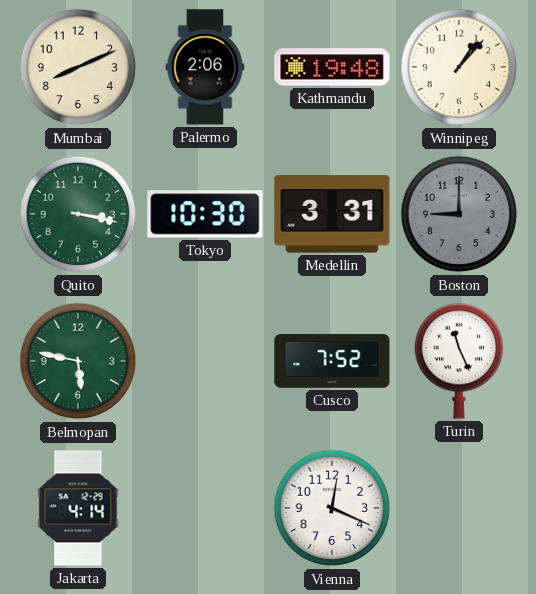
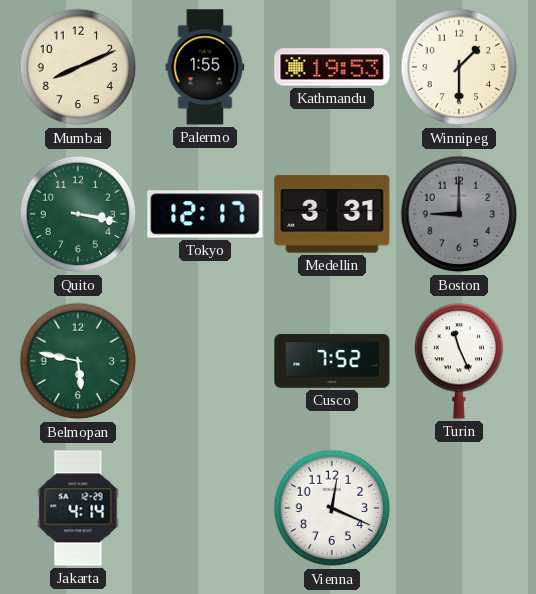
Palermo: 2:06 -> 1:55 (205, 67)
Kathmandu: 19:48 -> 19:53 (332, 67)
Winnipeg: 1:07 -> 1:30 (459, 67)
Tokyo: 10:30 -> 12:17 (205, 214)
